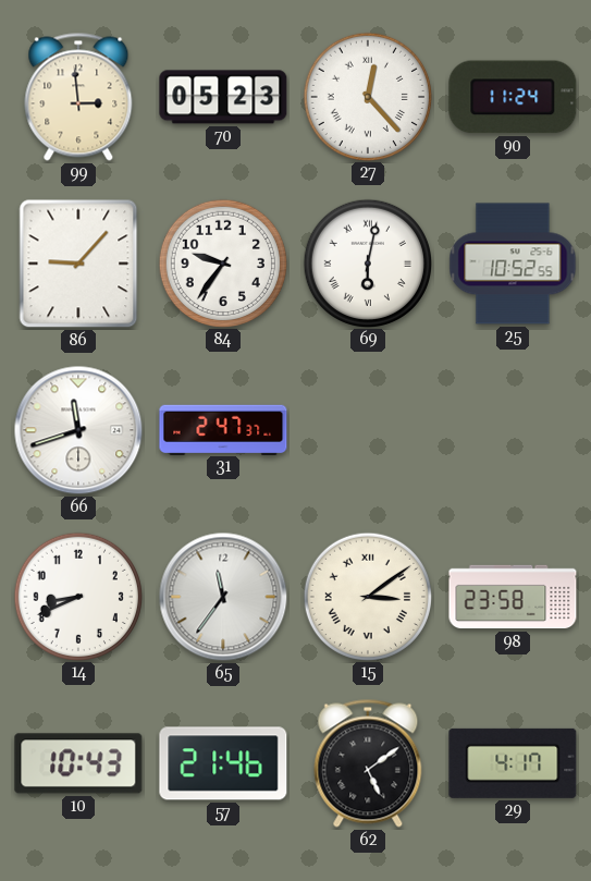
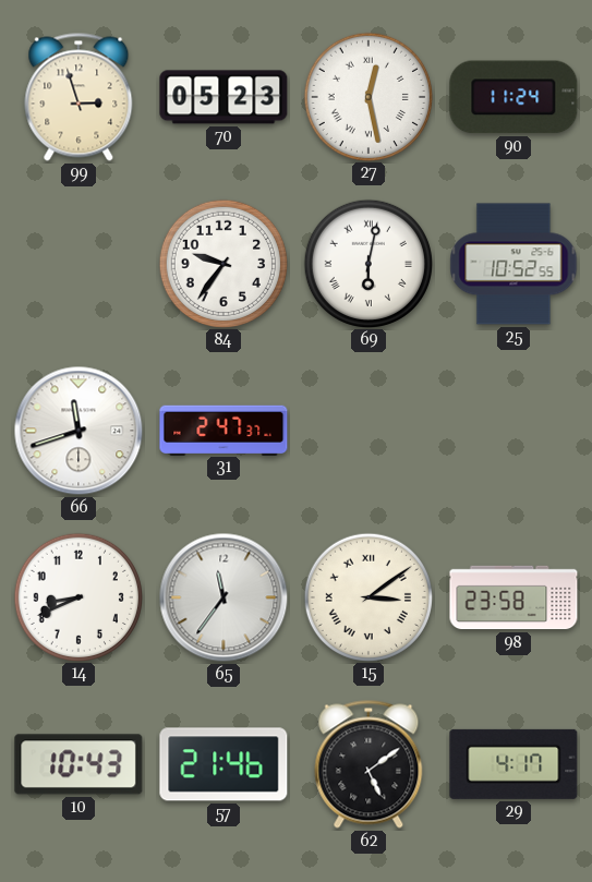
99: 2:59 -> 2:57 (78, 97)
27: 12:23 -> 12:28 (367, 96)
86: 9:07 -> none (78, 264)
